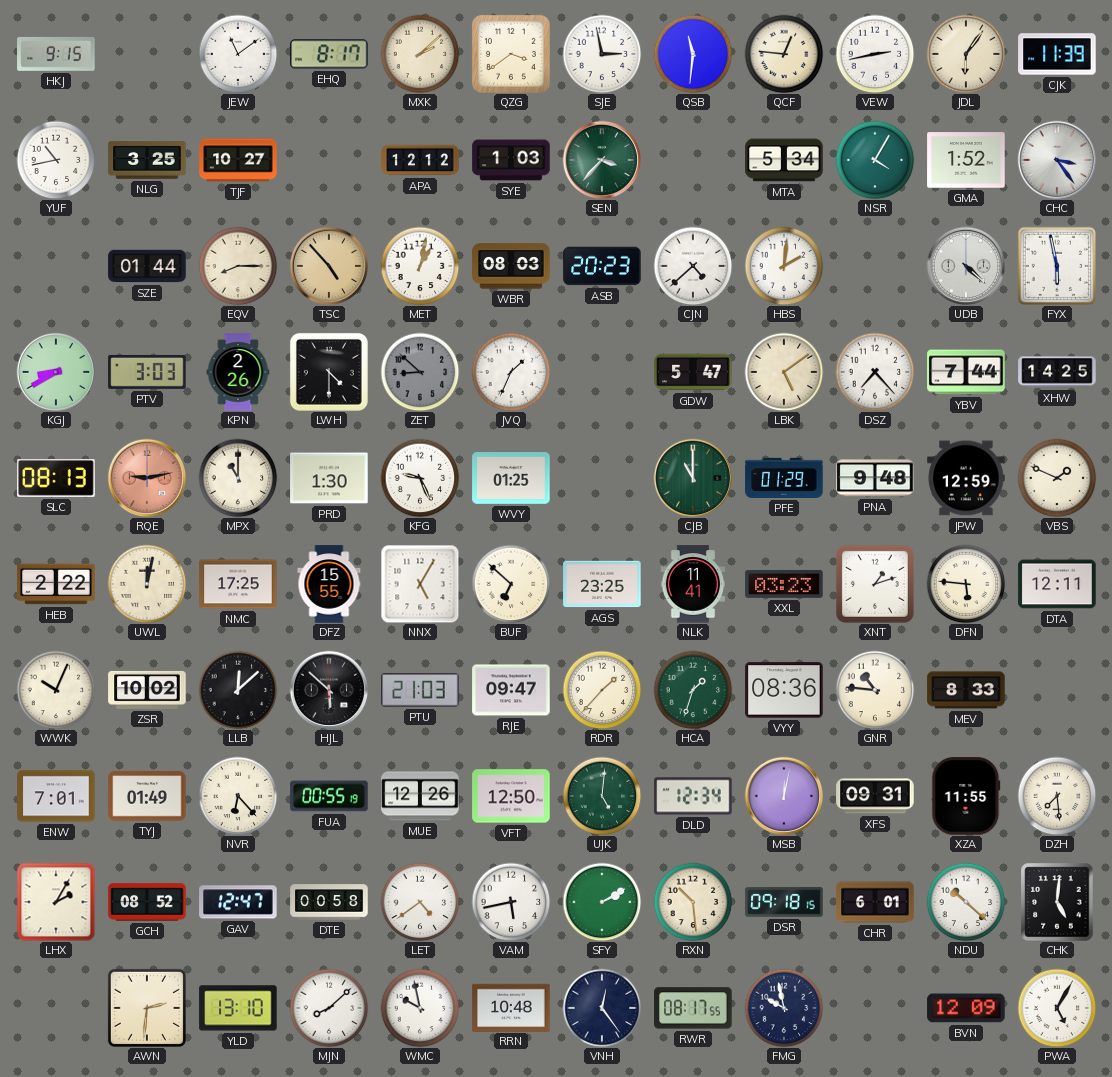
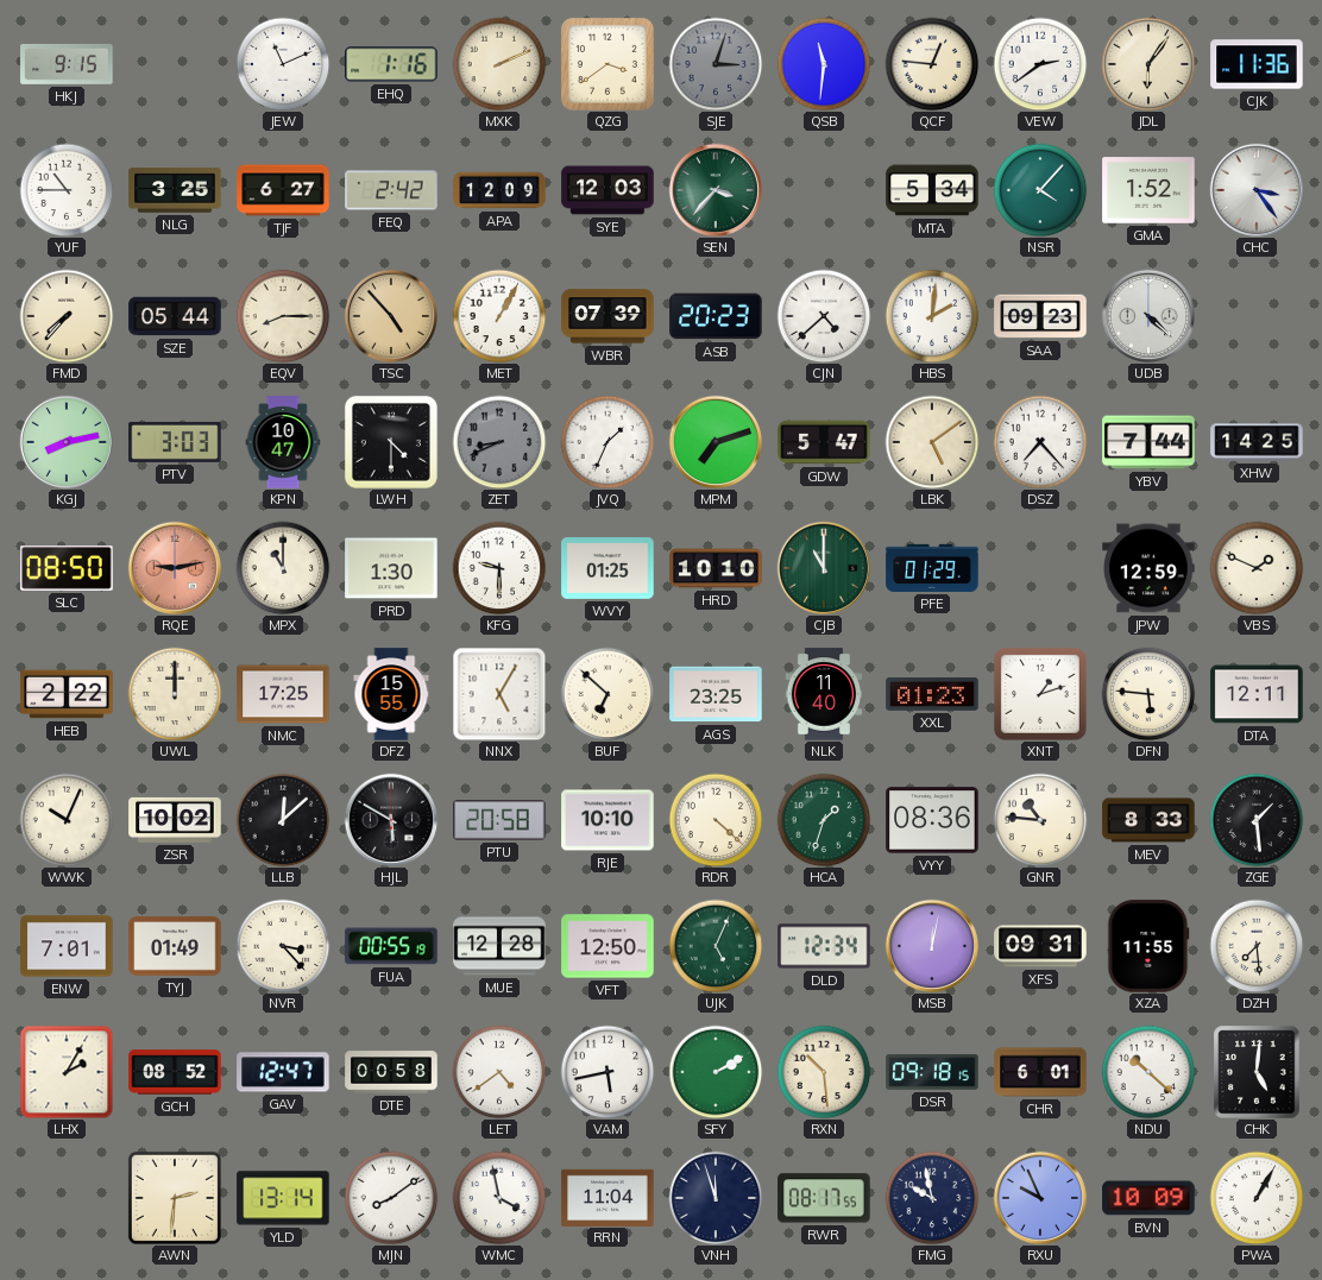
JEW: 11:09 -> 11:11 (283, 64)
EHQ: 8:17 -> 1:16 (391, 64)
MXK: 2:08 -> 2:11 (499, 64)
SJE: 2:58 -> 3:03 (716, 64)
SJE dial: white -> grey (716, 64)
VEW: 2:43 -> 2:39 (1040, 64)
CJK: 11:39 -> 11:36 (1257, 64)
YUF: 10:43 -> 10:45 (67, 190)
TJF: 10:27 -> 6:27 (283, 190)
FEQ: none -> 2:42 (391, 190)
APA: 12:12 -> 12:09 (499, 190)
SYE: 1:03 -> 12:03 (608, 190)
NSR: 4:05 -> 4:07 (1040, 190)
FMD: none -> 7:37 (67, 316)
SZE: 01:44 -> 05:44 (175, 316)
MET: 1:02 -> 1:05 (499, 316)
WBR: 08:03 -> 07:39 (608, 316)
SAA: none -> 09:23 (1040, 316)
FYX: 5:58 -> none (1056, 265)
KGJ: 8:40 -> 8:13 (65, 441)
KPN: 2:26 -> 10:47 (283, 442)
ZET: 8:52 -> 8:41 (499, 442)
MPM: none -> 7:12 (714, 441)
SLC: 08:13 -> 08:50 (67, 569)
KFG: 9:26 -> 9:30 (499, 568)
HRD: none -> 10:10 (716, 568)
PNA: 9:48 -> none (875, 478)
UWL: 12:02 -> 12:00 (175, 694)
NLK: 11:41 -> 11:40 (824, 694)
XXL: 03:23 -> 01:23 (932, 694)
HJL: 5:52 -> 5:50 (390, 819)
PTU: 21:03 -> 20:58 (499, 820)
RJE: 09:47 -> 10:10 (608, 820)
RDR: 1:37 -> 4:22 (716, 820)
ZGE: none -> 1:29 (1257, 820)
NVR: 6:23 -> 3:23 (283, 946)
MUE: 12:26 -> 12:28 (499, 946)
UJK: 5:01 -> 5:04 (716, 946)
YLD: 13:10 -> 13:14 (283, 1198)
MJN: 8:08 -> 8:09 (391, 1198)
WMC: 9:58 -> 3:58 (499, 1198)
RRN: 10:48 -> 11:04 (608, 1197)
VNH: 12:24 -> 11:57 (716, 1198)
RXU: none -> 9:56 (1039, 1197)
BVN: 12:09 -> 10:09 (1148, 1198)
PWA: 5:05 -> 1:05 (1257, 1198)
